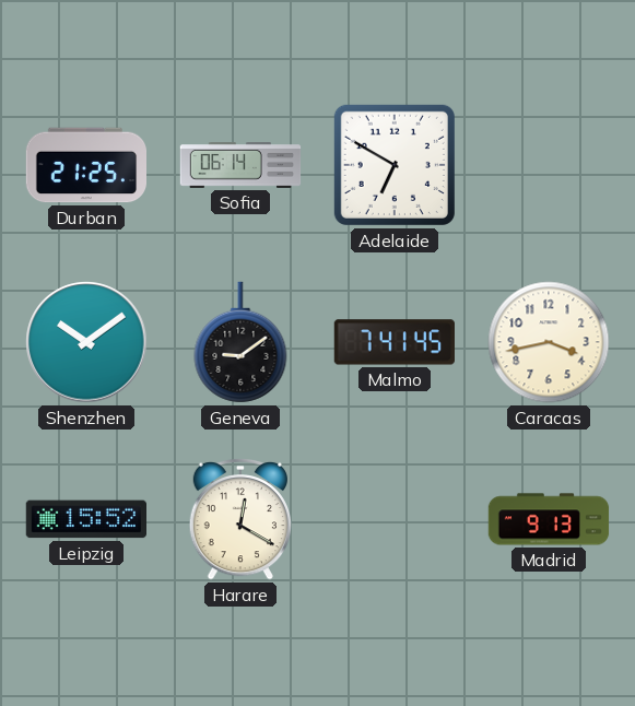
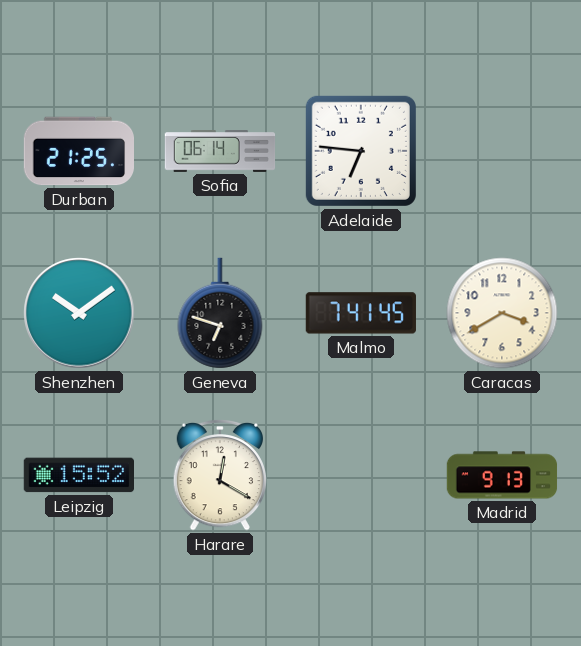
Adelaide: 6:50 -> 6:46 (361, 151)
Geneva: 9:09 -> 6:48 (220, 313)
Caracas: 3:43 -> 3:40 (502, 313)
